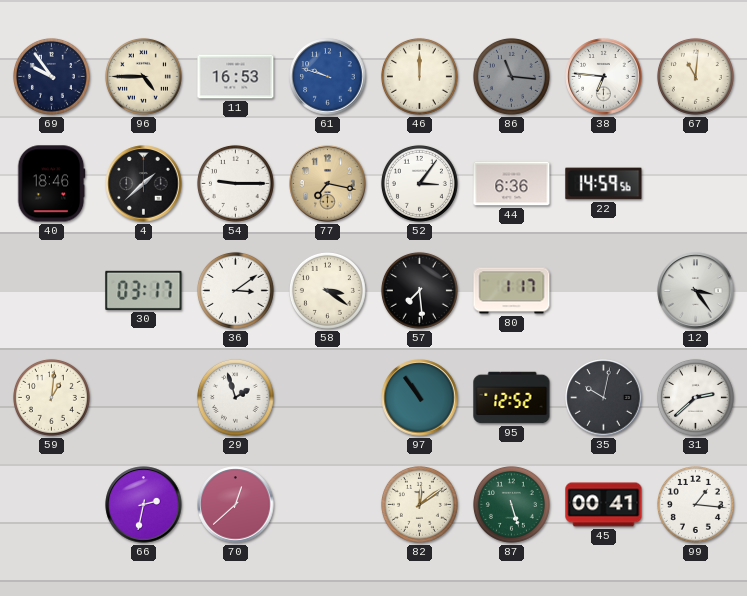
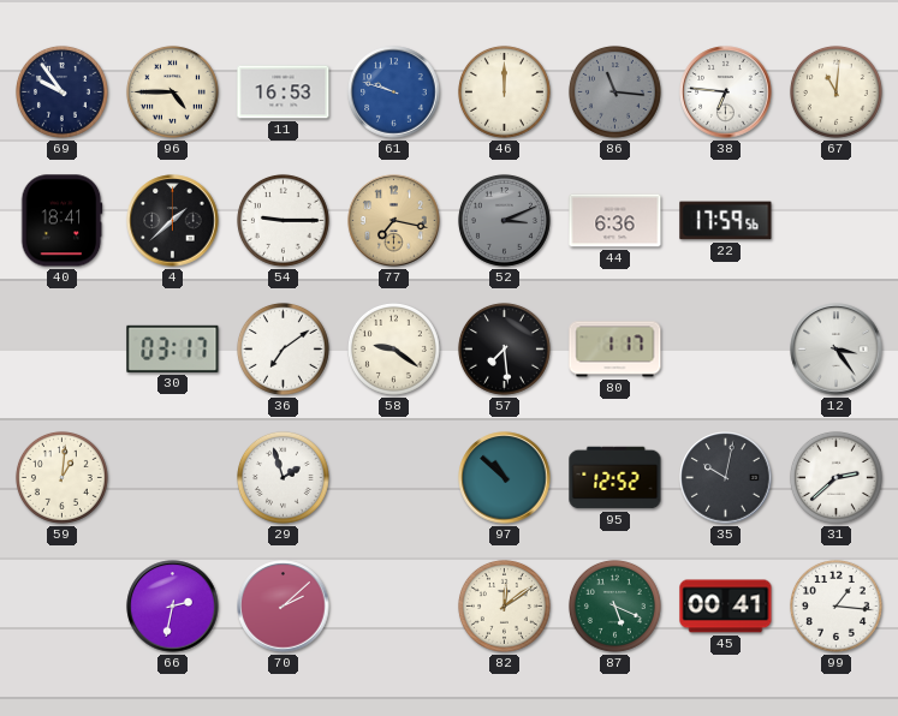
40: 18:46 -> 18:41 (61, 221)
52: 3:06 -> 3:11 (504, 220)
52 dial: white -> grey (504, 220)
22: 14:59 -> 17:59 (726, 221)
36: 3:09 -> 7:09 (283, 348)
58: 3:21 -> 9:21 (393, 348)
97: 10:54 -> 10:52 (505, 478)
70: 12:38 -> 2:08 (284, 607)
87: 5:27 -> 5:19 (614, 605)
